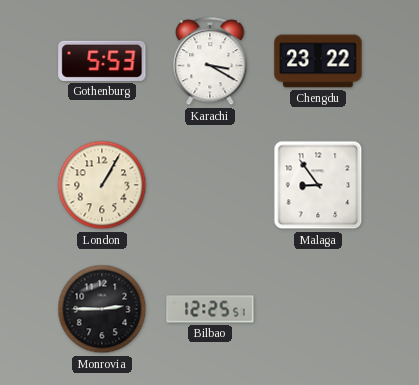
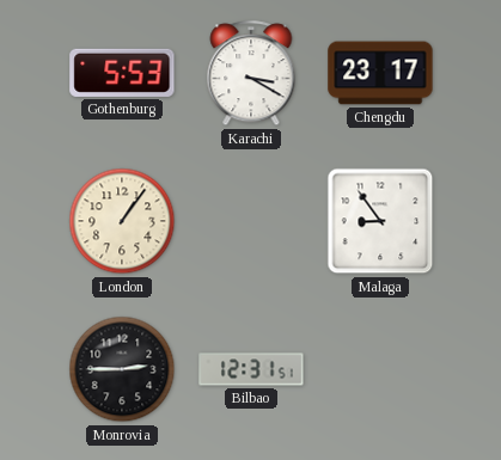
Chengdu: 23:22 -> 23:17 (380, 73)
London: 1:05 -> 1:06 (122, 221)
Bilbao: 12:25 -> 12:31 (251, 369)
